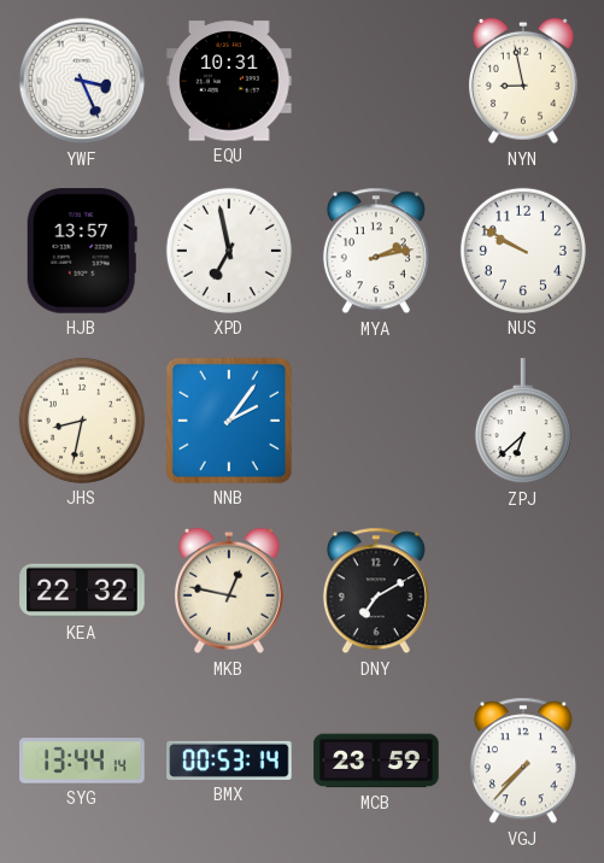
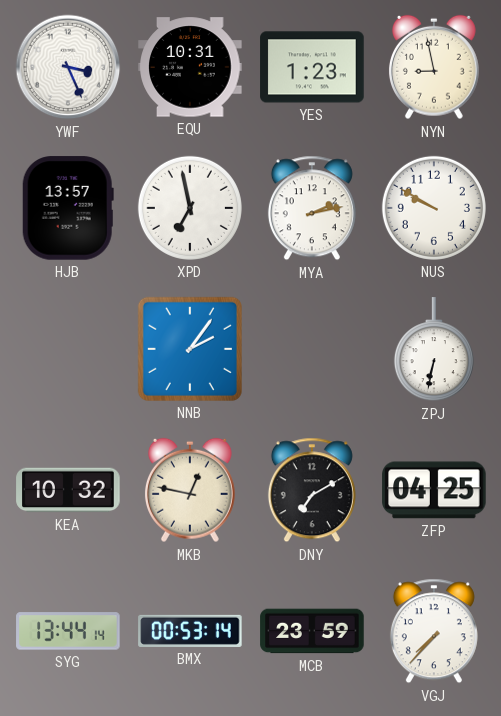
YES: none -> 1:23 (312, 67)
JHS: 8:32 -> none (82, 421)
ZPJ: 6:38 -> 6:32 (434, 350)
KEA: 22:32 -> 10:32 (68, 490)
ZFP: none -> 04:25 (434, 490)
